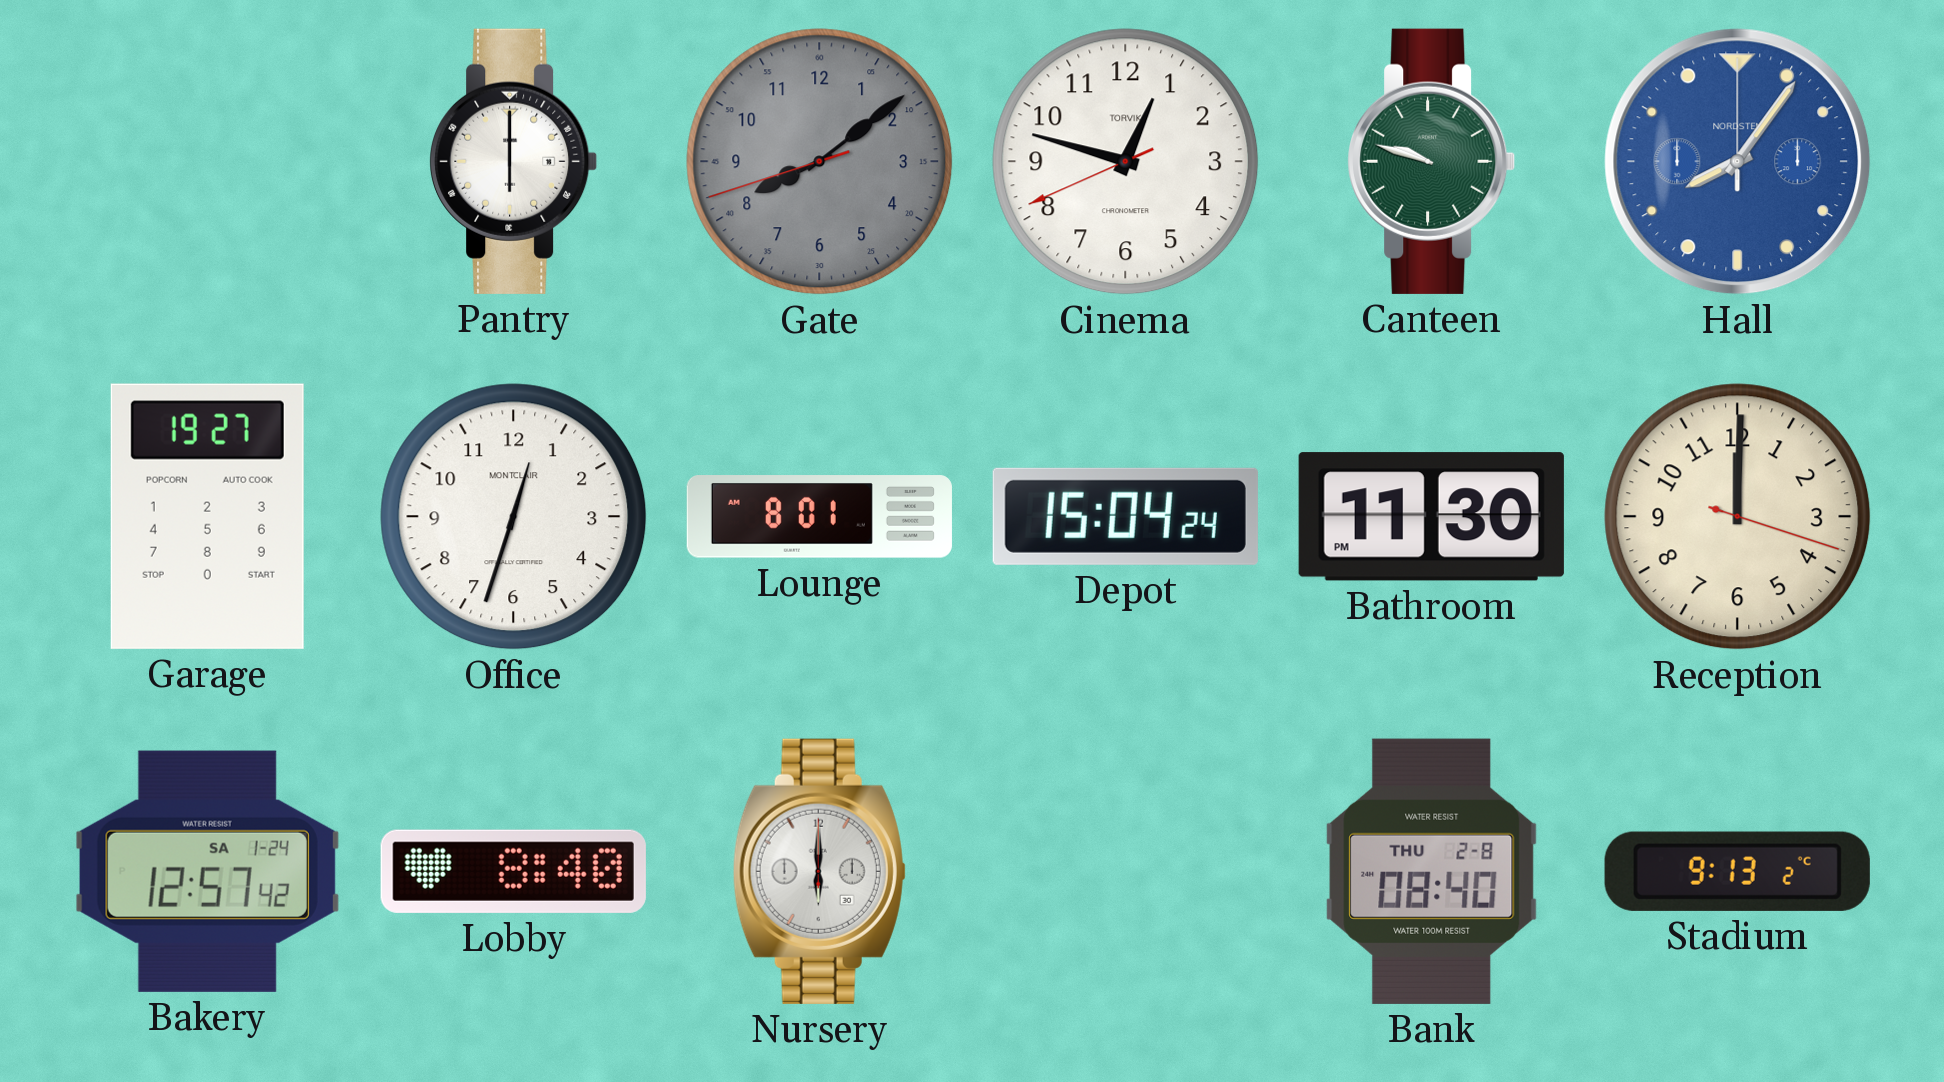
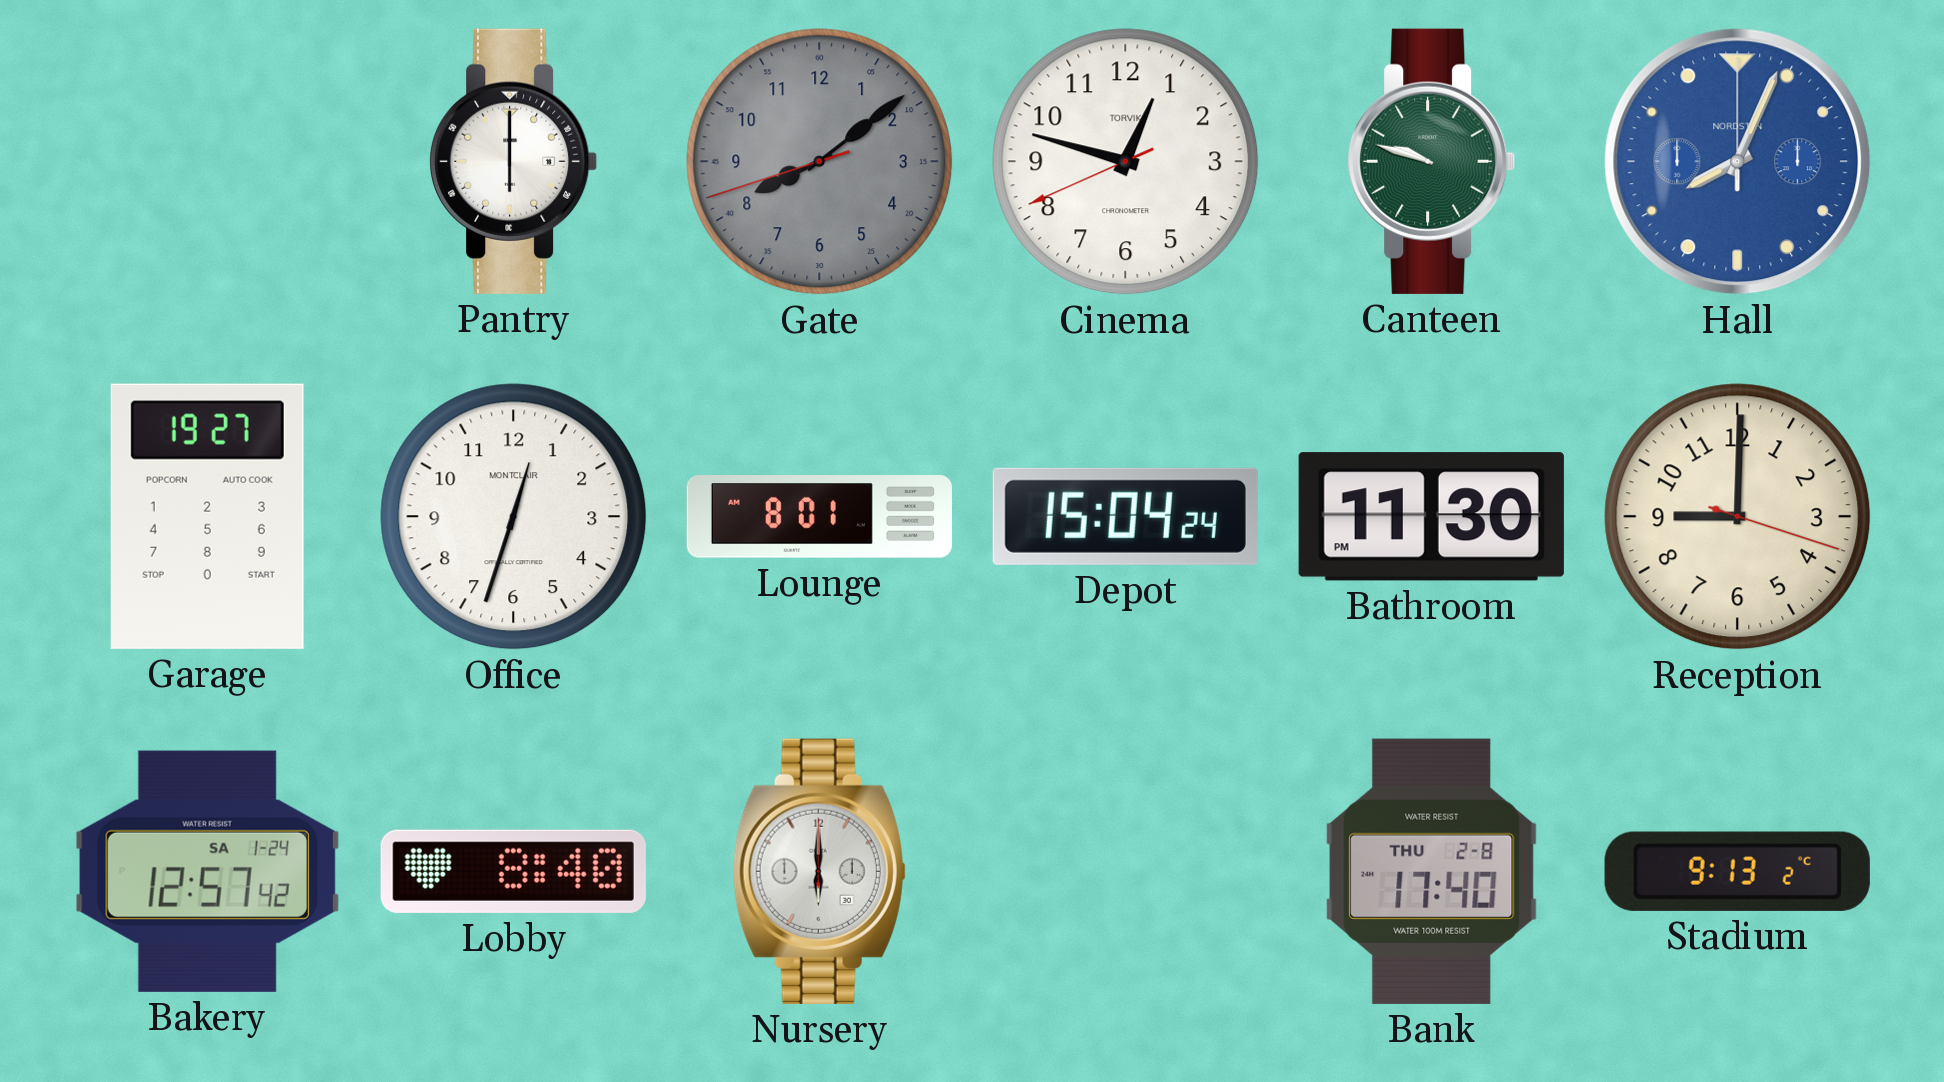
Hall: 8:06 -> 8:04 (1738, 162)
Reception: 12:00 -> 9:00 (1738, 517)
Bank: 08:40 -> 17:40 (1432, 871)
